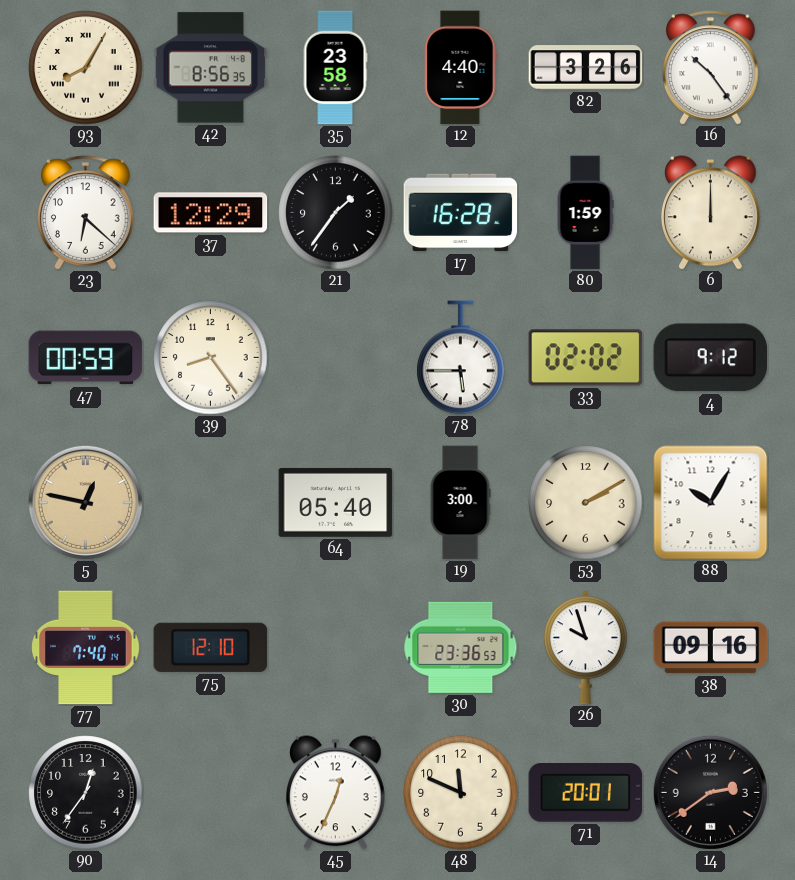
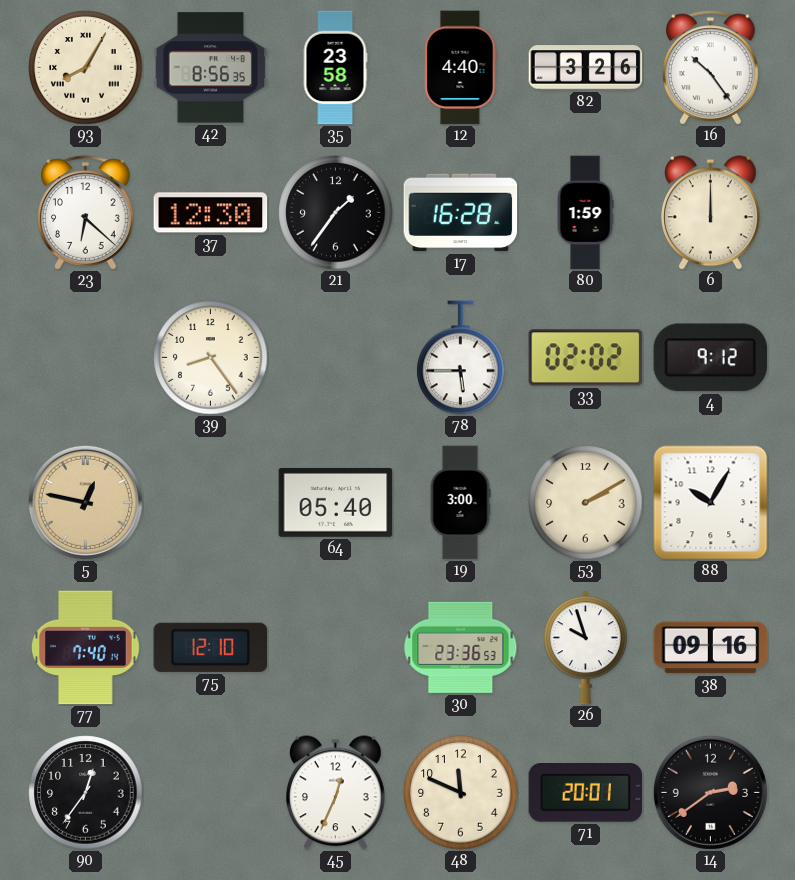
37: 12:29 -> 12:30 (211, 213)
47: 00:59 -> none (86, 358)
